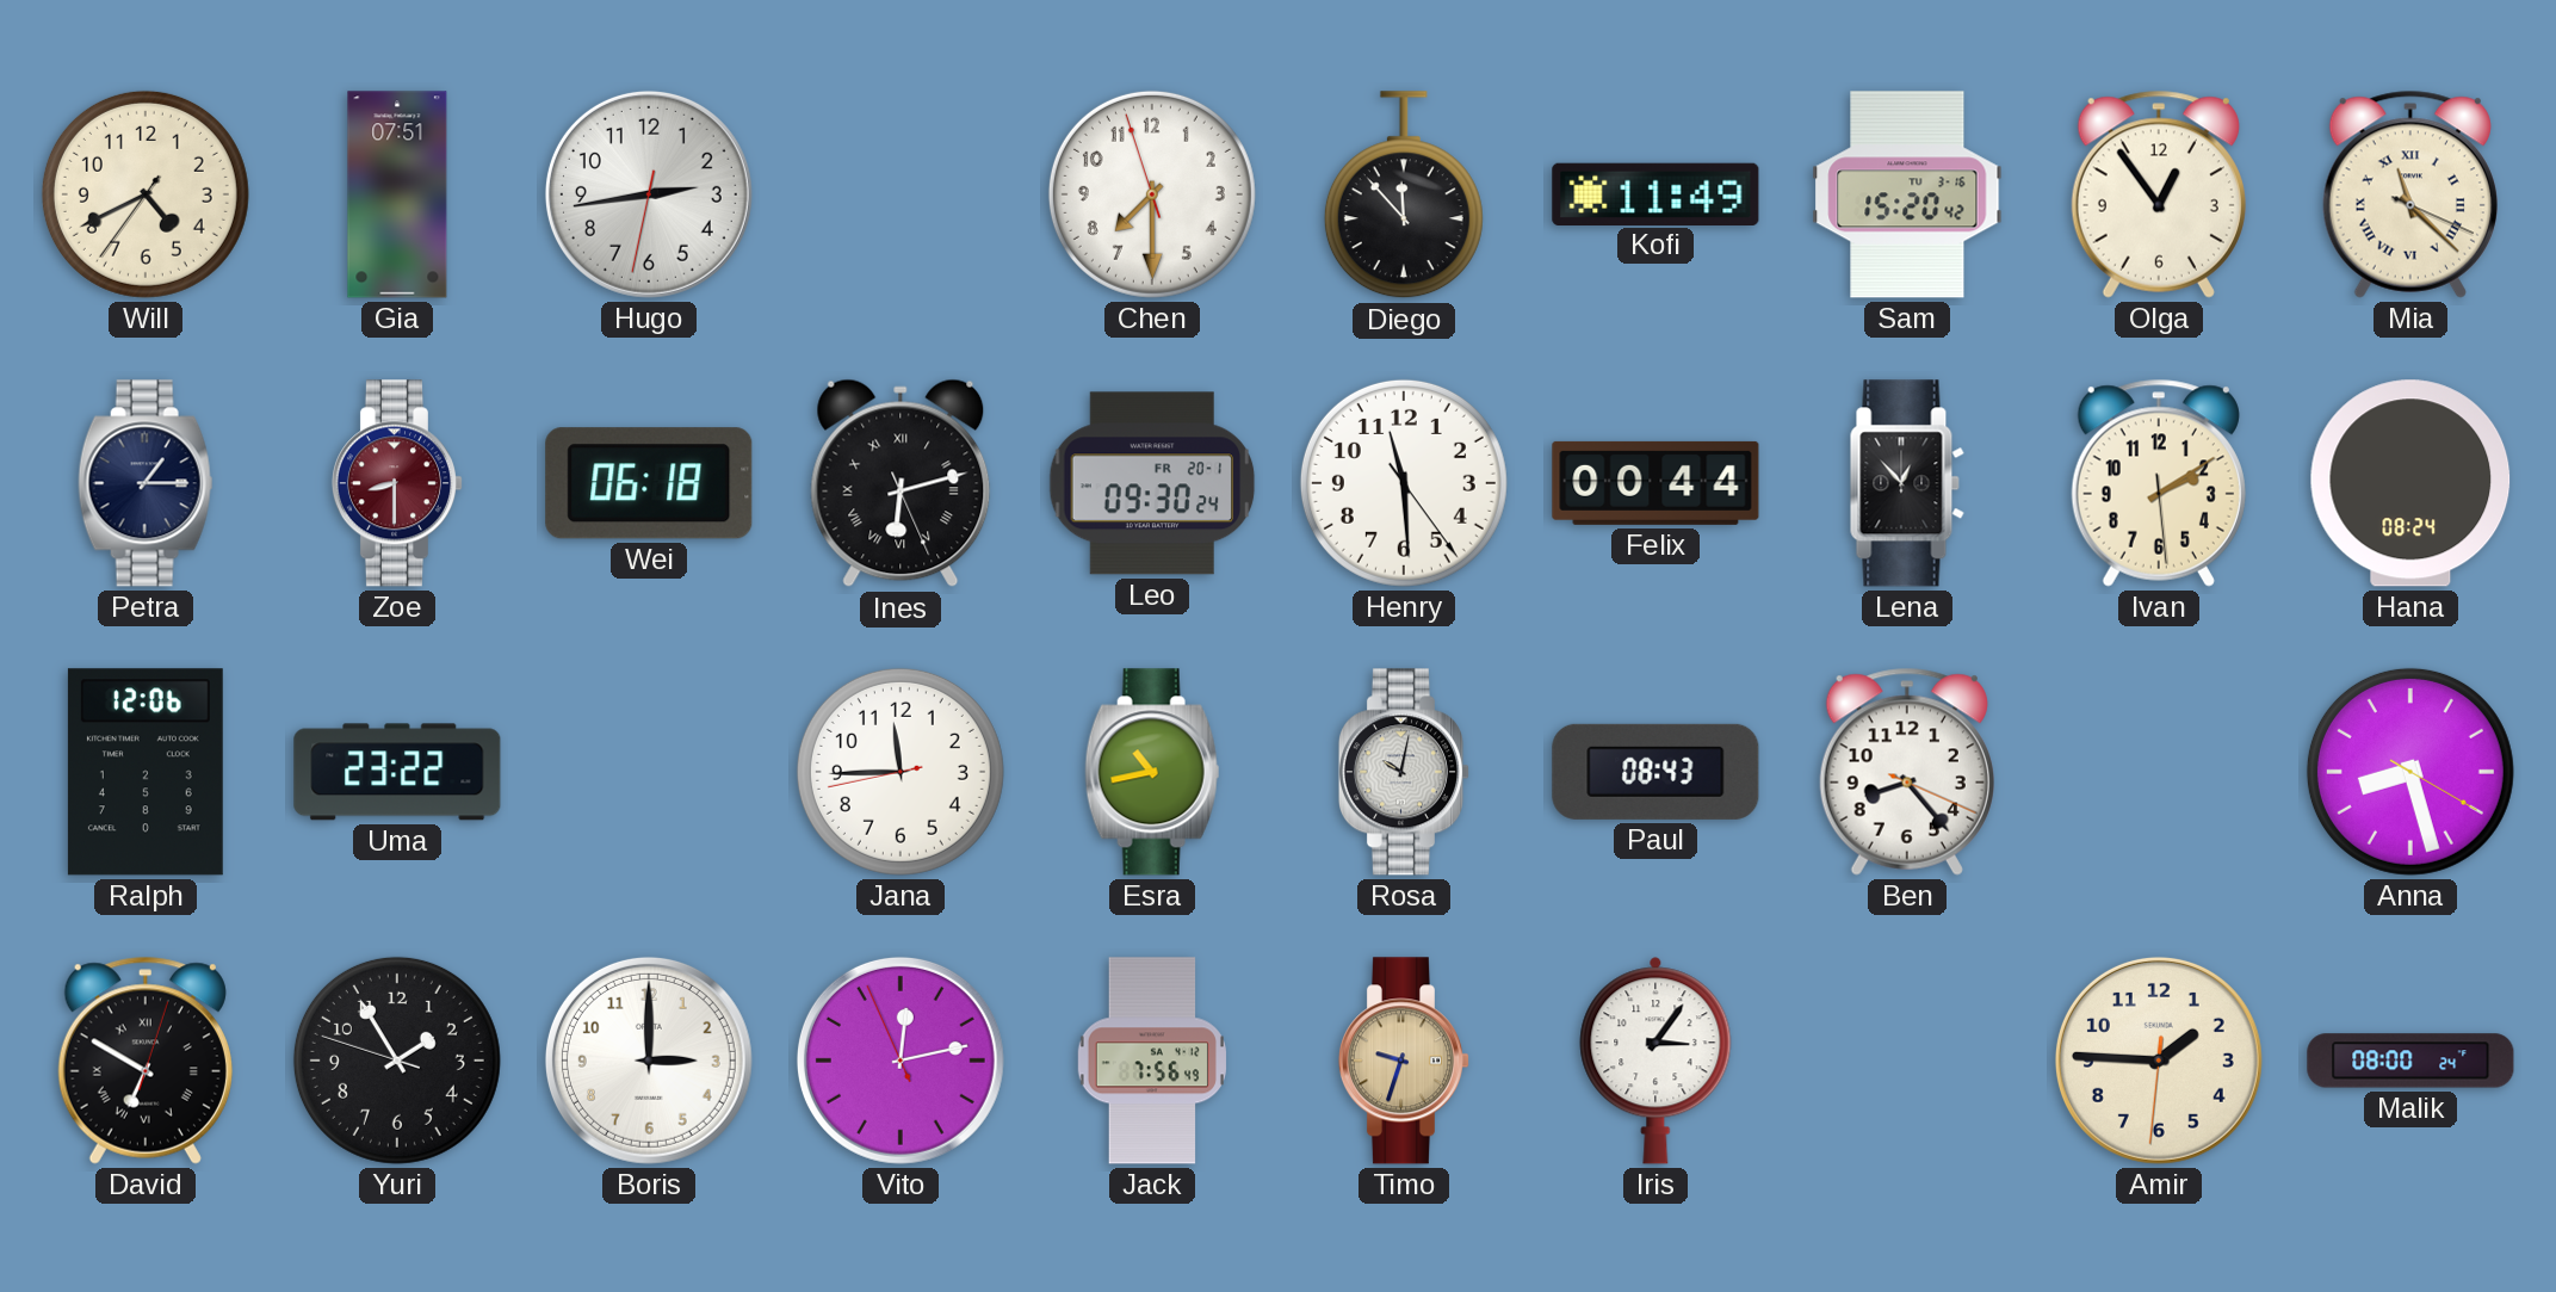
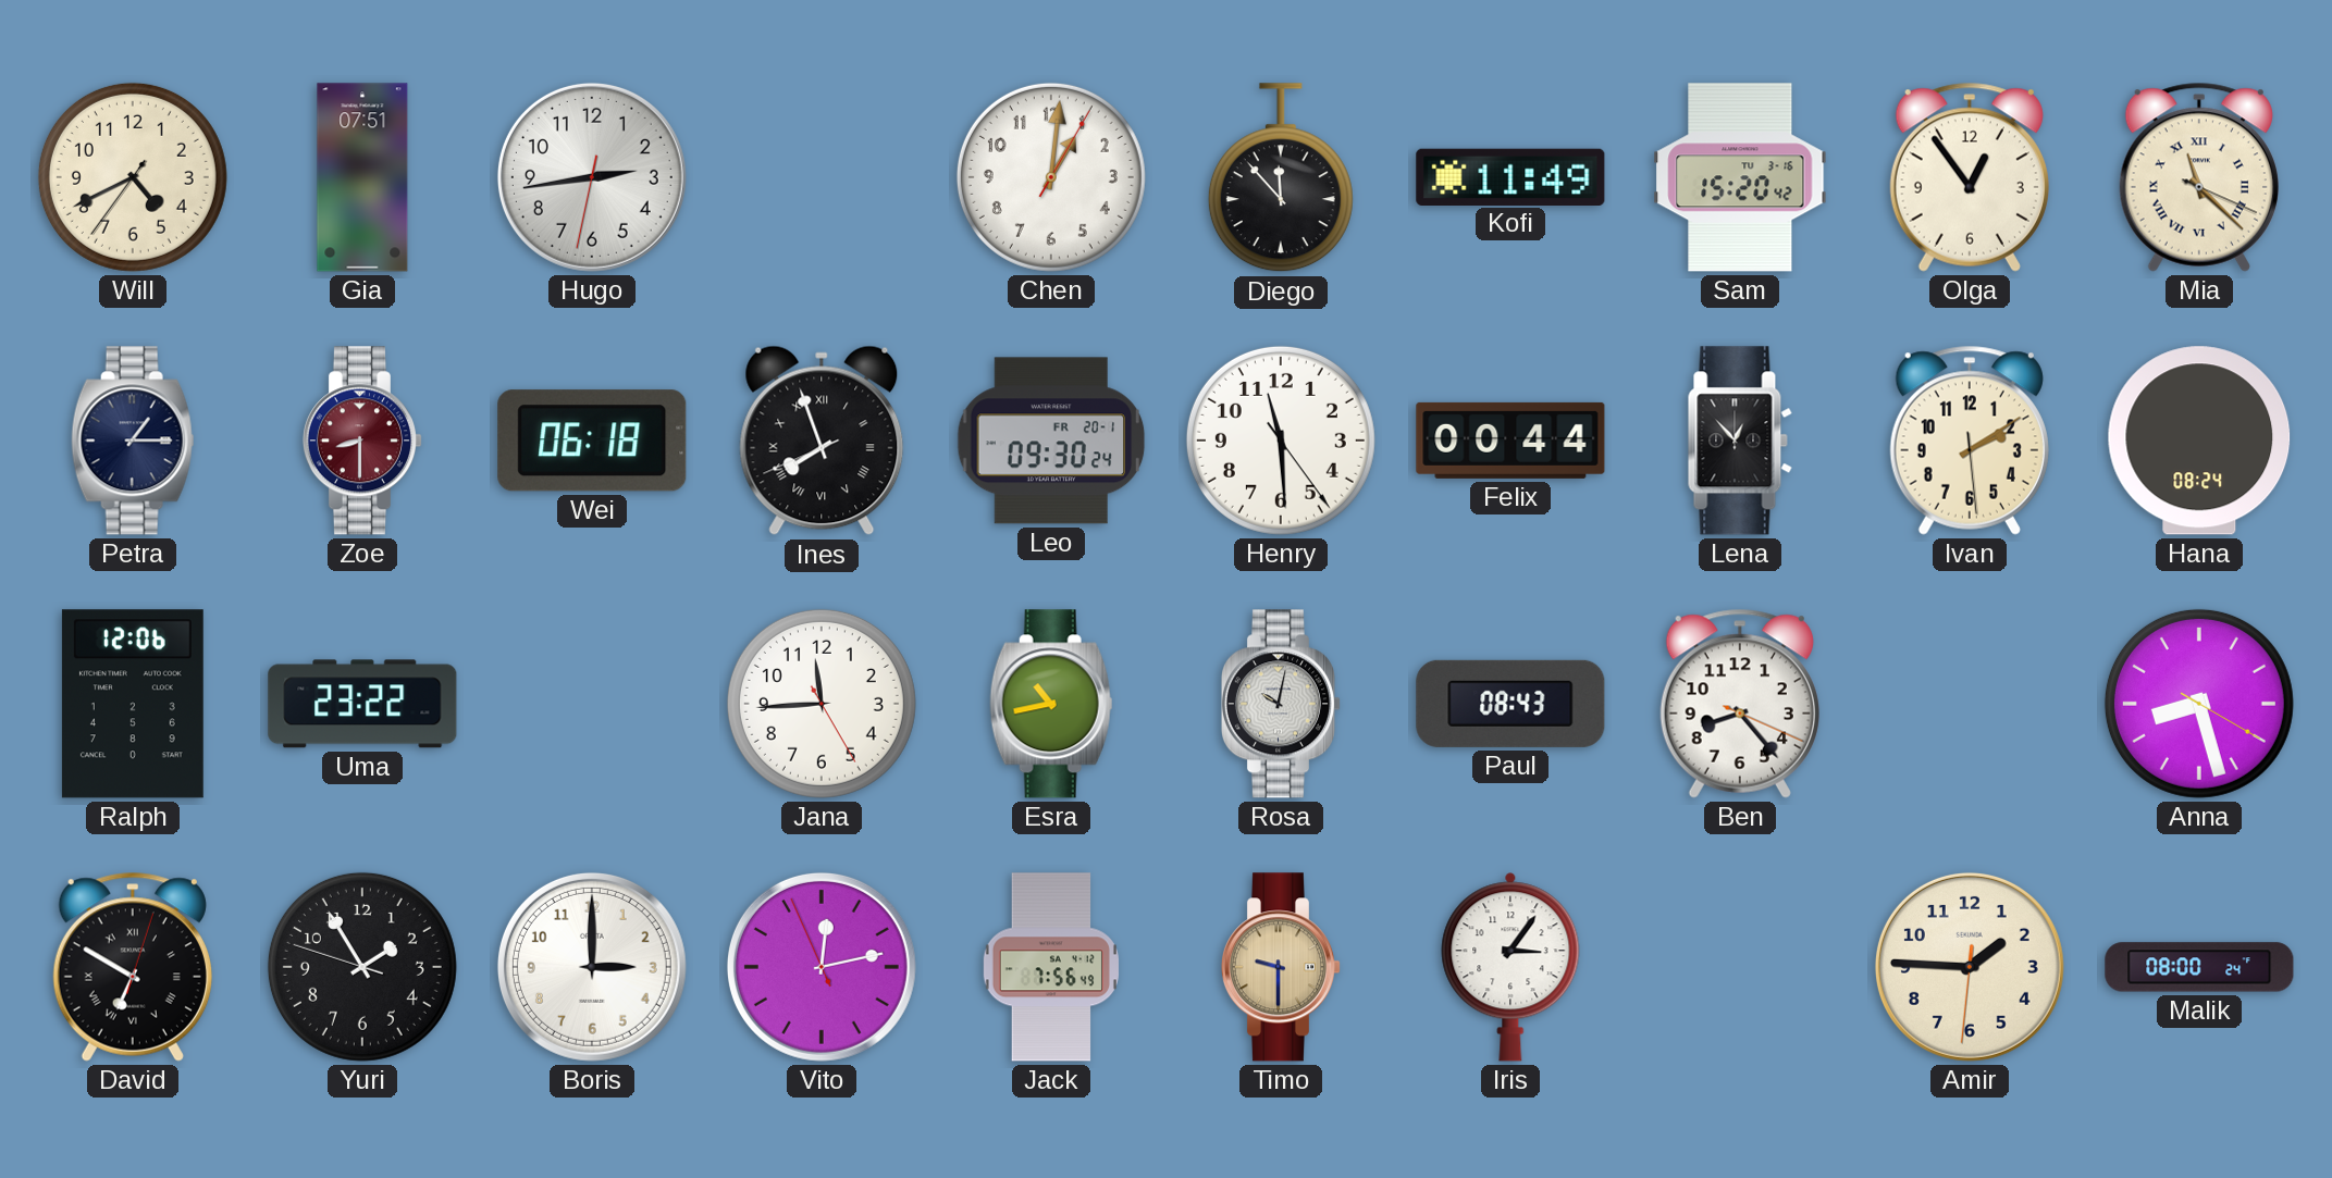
Chen: 7:29 -> 1:01 (1051, 177)
Ines: 6:12 -> 7:56 (822, 441)
Jana: 11:44:43 -> 11:44:25 (822, 704)
Timo: 9:33 -> 9:30 (1280, 967)
